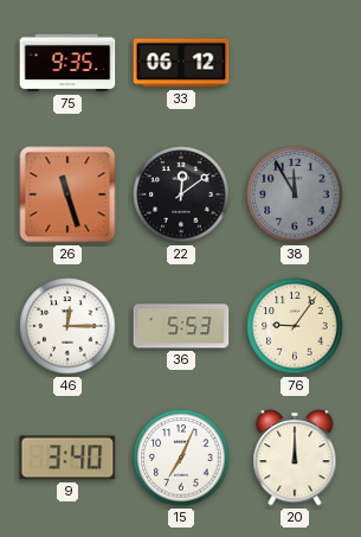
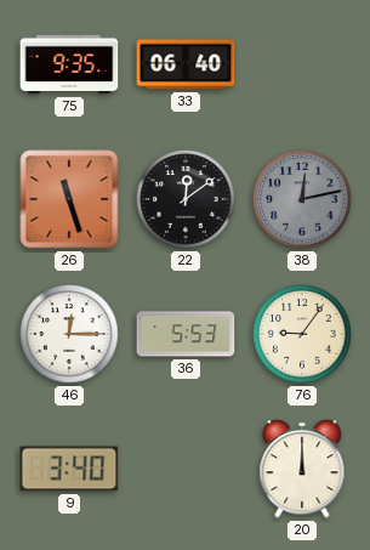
33: 06:12 -> 06:40 (186, 64)
38: 11:55 -> 12:13 (302, 199)
15: 7:04 -> none (181, 458)
